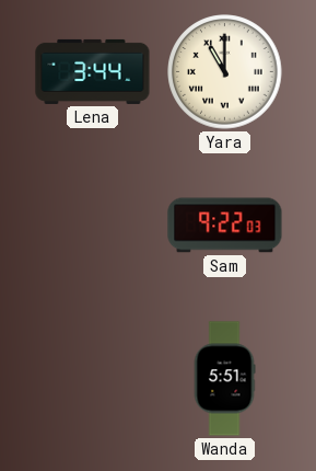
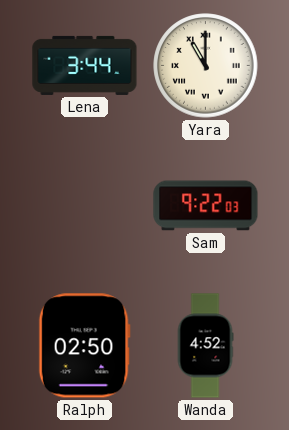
Ralph: none -> 02:50 (84, 346)
Wanda: 5:51 -> 4:52 (205, 346)
